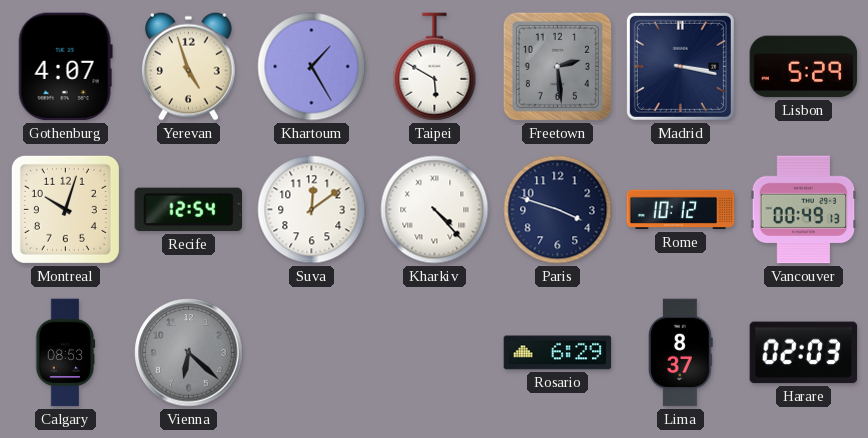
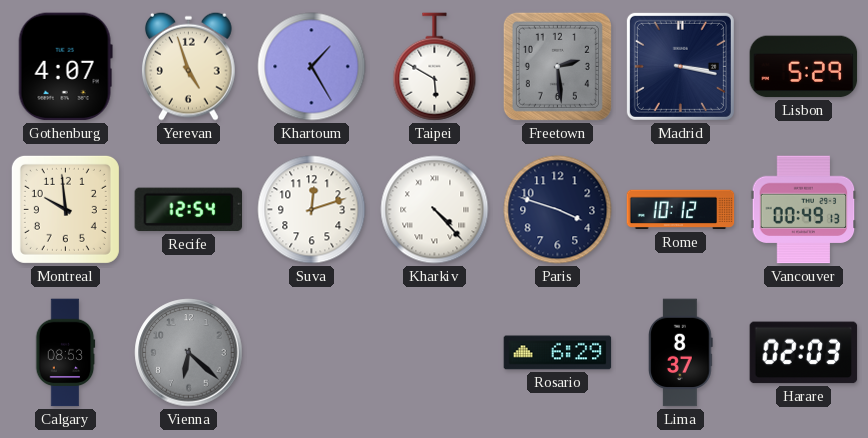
Montreal: 10:03 -> 9:59 (65, 209)
Suva: 12:09 -> 12:12 (312, 210)
